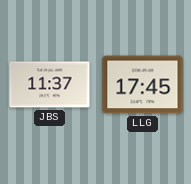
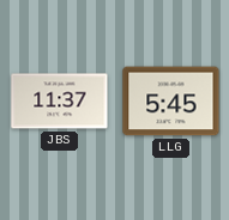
LLG: 17:45 -> 5:45 (171, 102)
